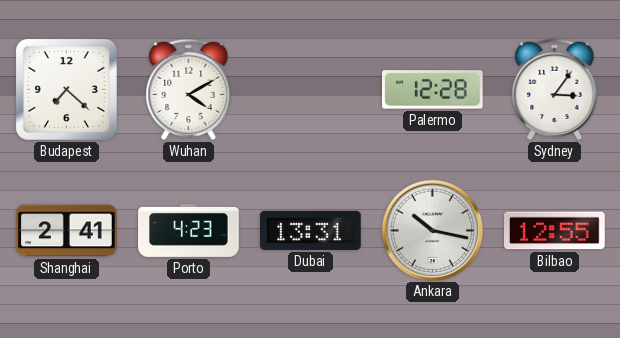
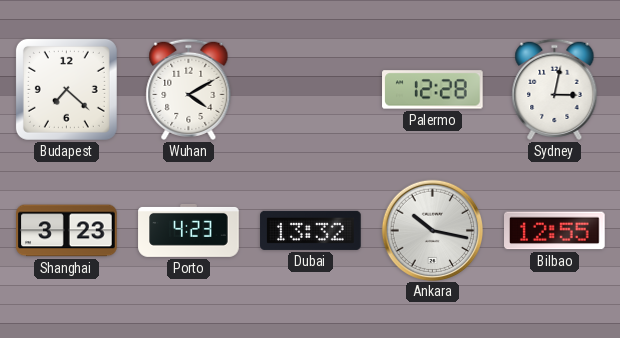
Sydney: 3:06 -> 3:02 (555, 89)
Shanghai: 2:41 -> 3:23 (67, 231)
Dubai: 13:31 -> 13:32 (311, 230)
